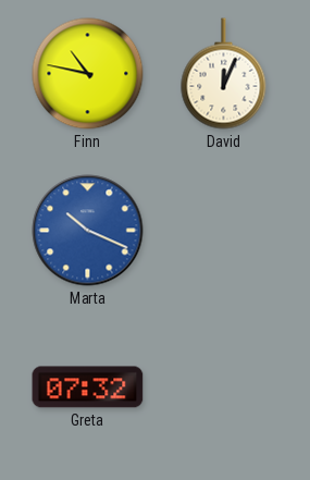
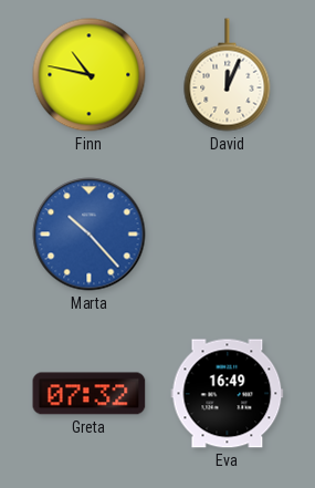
Marta: 10:19 -> 10:23 (90, 235)
Eva: none -> 16:49 (228, 394)
